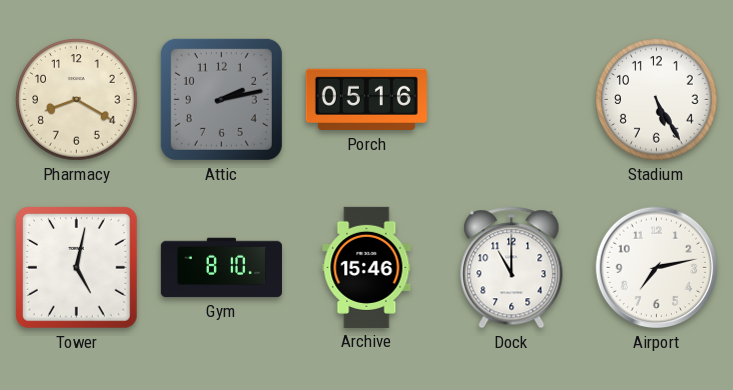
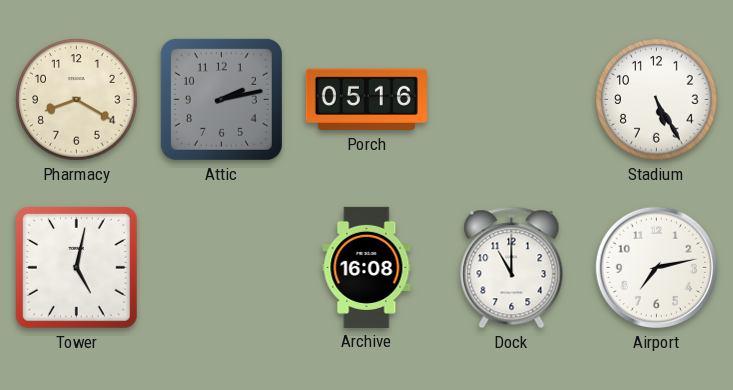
Gym: 8:10 -> none (221, 268)
Archive: 15:46 -> 16:08 (367, 267)
